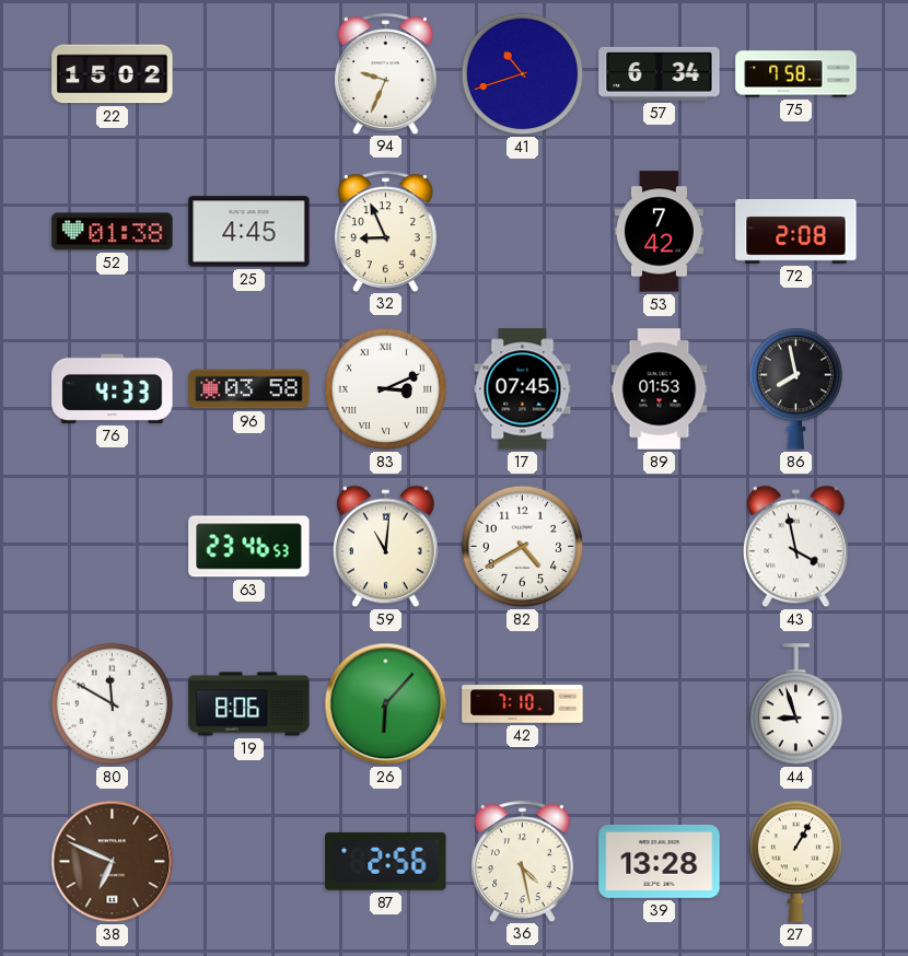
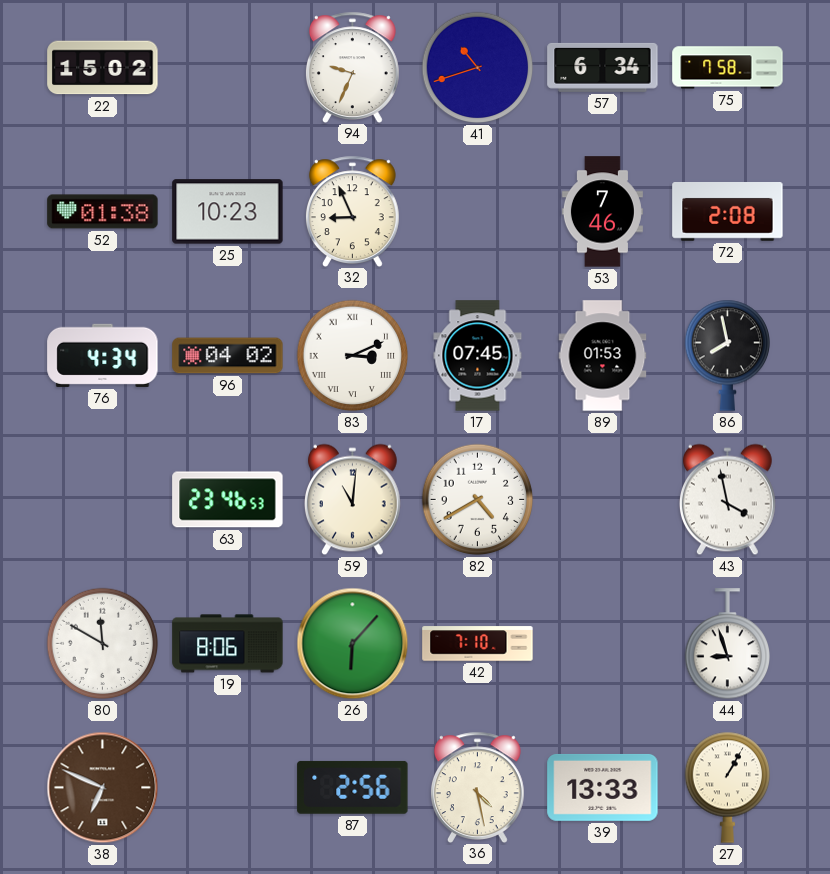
25: 4:45 -> 10:23 (228, 212)
53: 7:42 -> 7:46 (602, 212)
76: 4:33 -> 4:34 (103, 355)
96: 03:58 -> 04:02 (228, 356)
39: 13:28 -> 13:33 (603, 787)
